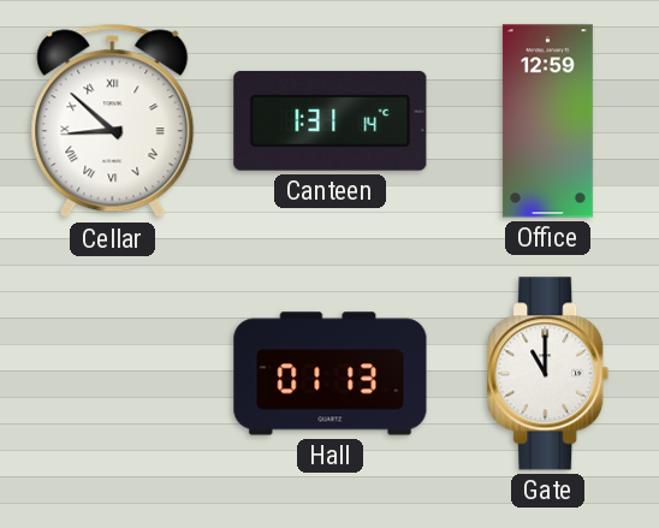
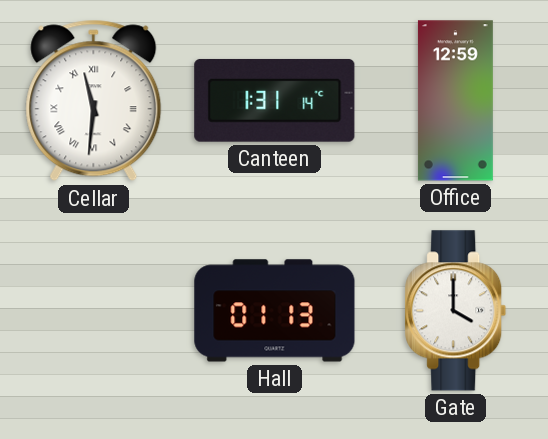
Cellar: 8:52 -> 11:31 (94, 101)
Gate: 11:00 -> 4:00 (456, 311)
